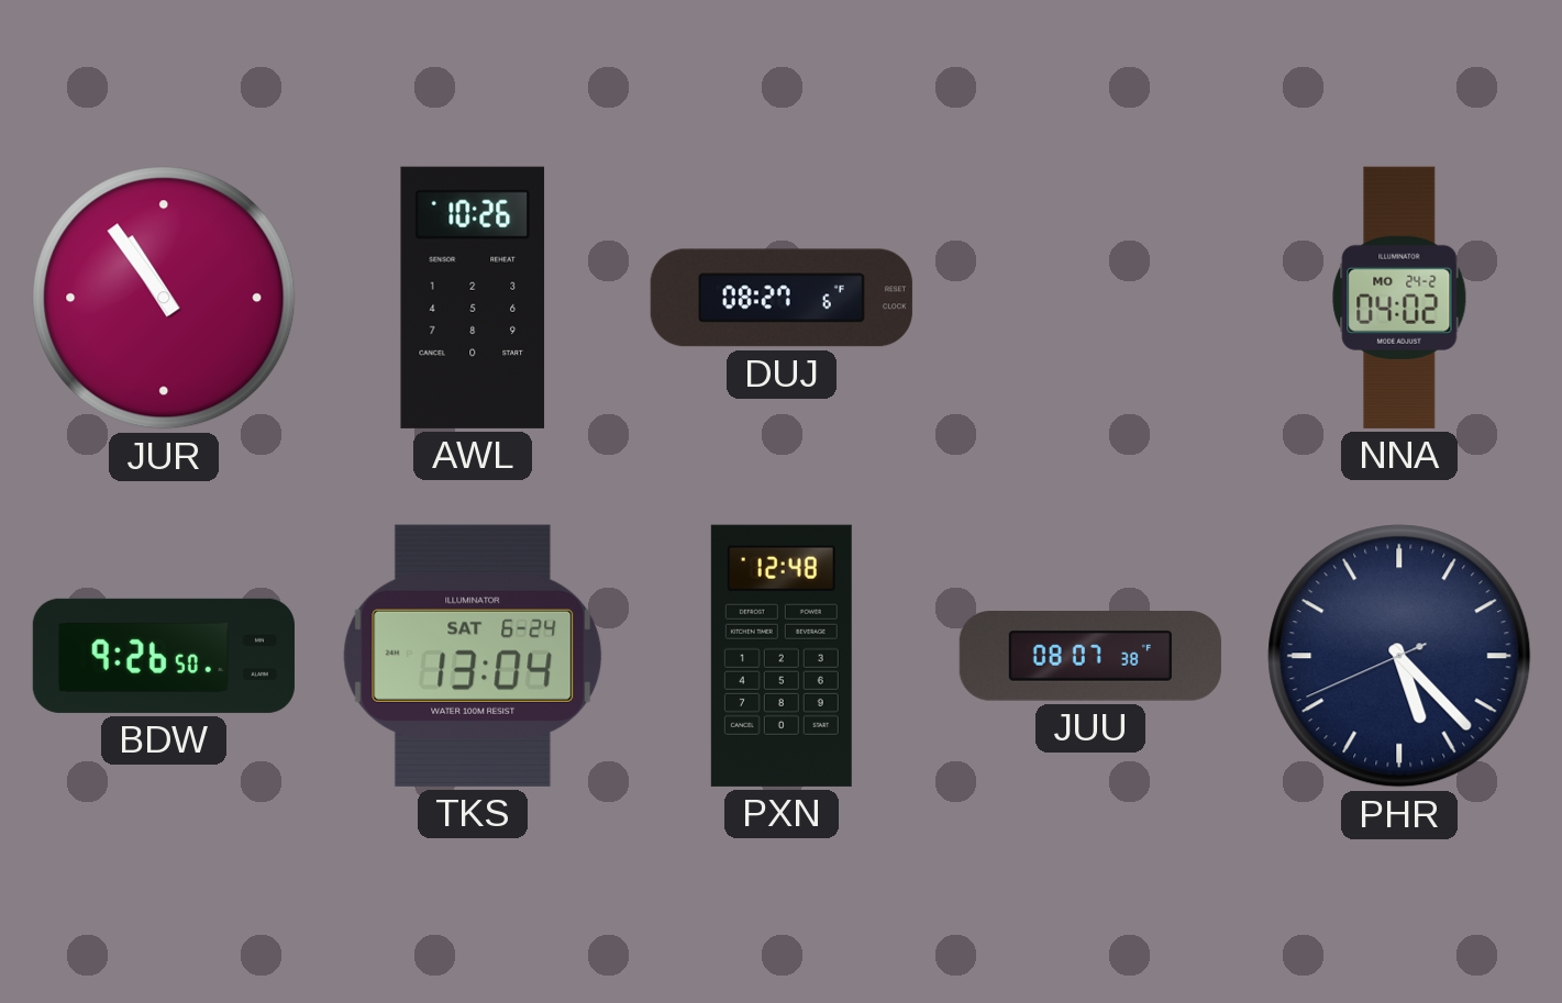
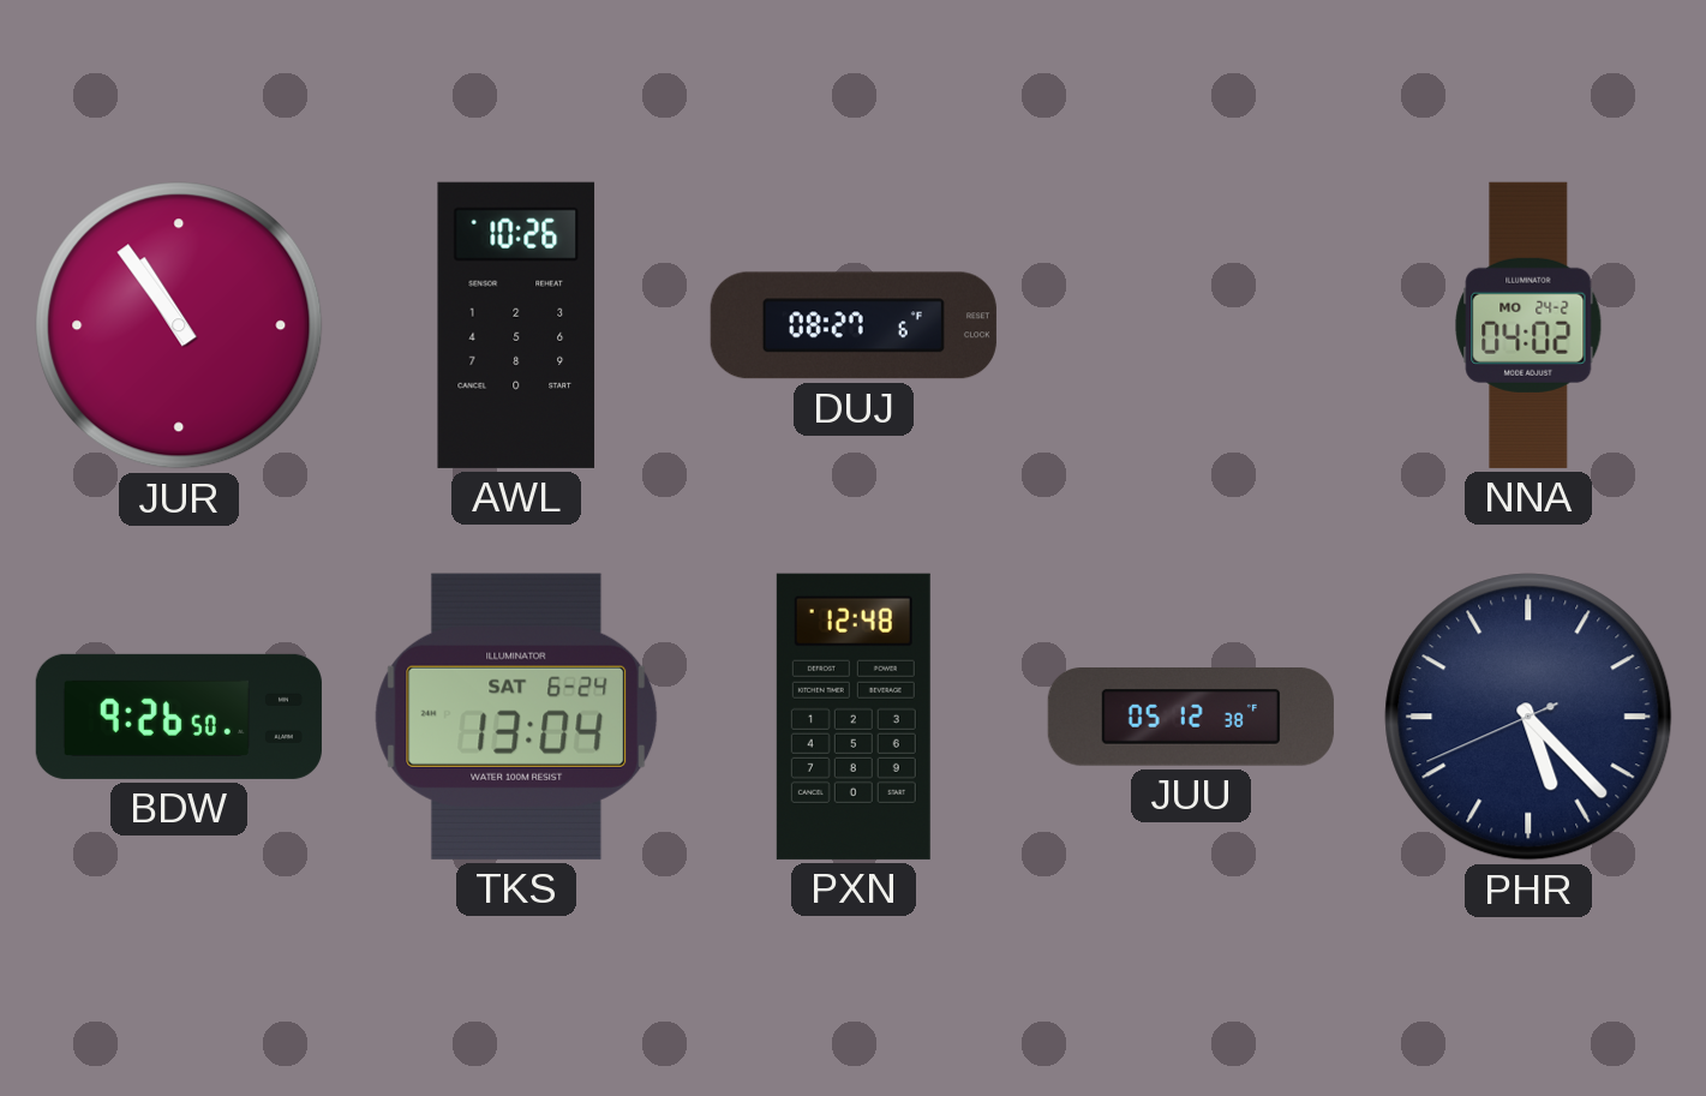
JUU: 08:07 -> 05:12 (1191, 717)
